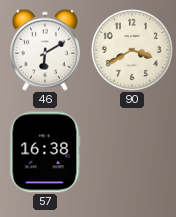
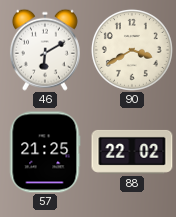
57: 16:38 -> 21:25 (45, 152)
88: none -> 22:02 (132, 152)
